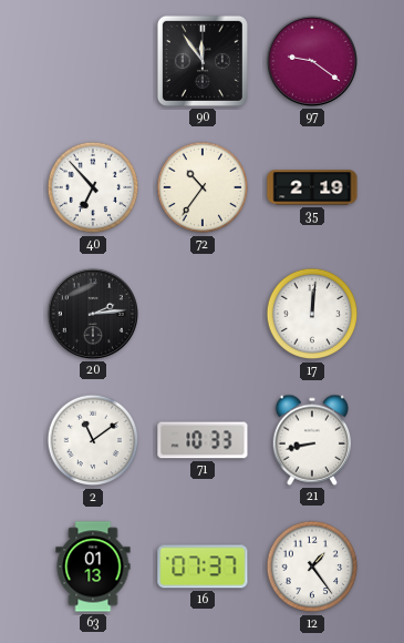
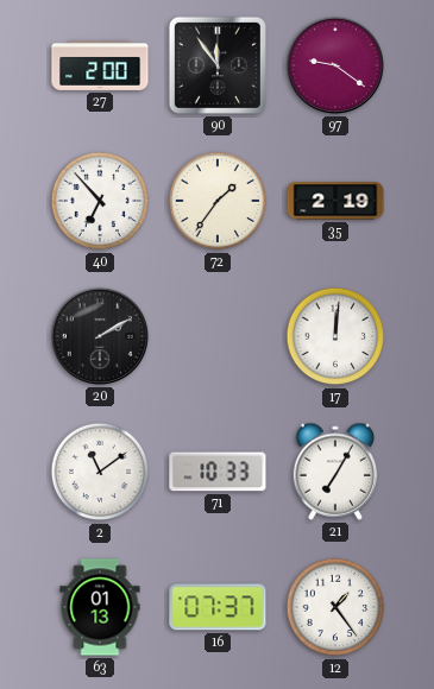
27: none -> 2:00 (100, 65)
72: 10:36 -> 1:36 (218, 201)
20: 2:14 -> 2:10 (100, 336)
21: 8:43 -> 7:05 (335, 472)
